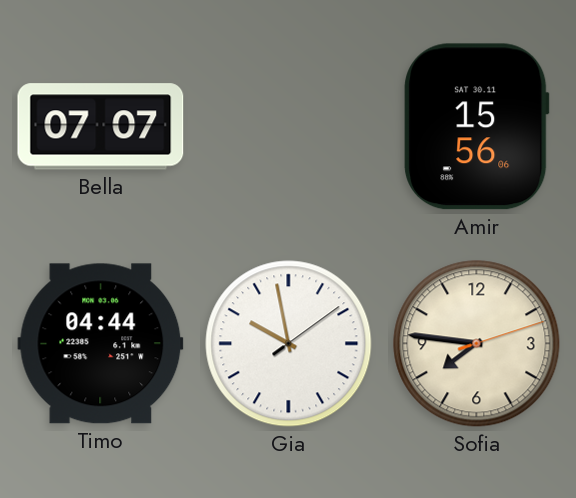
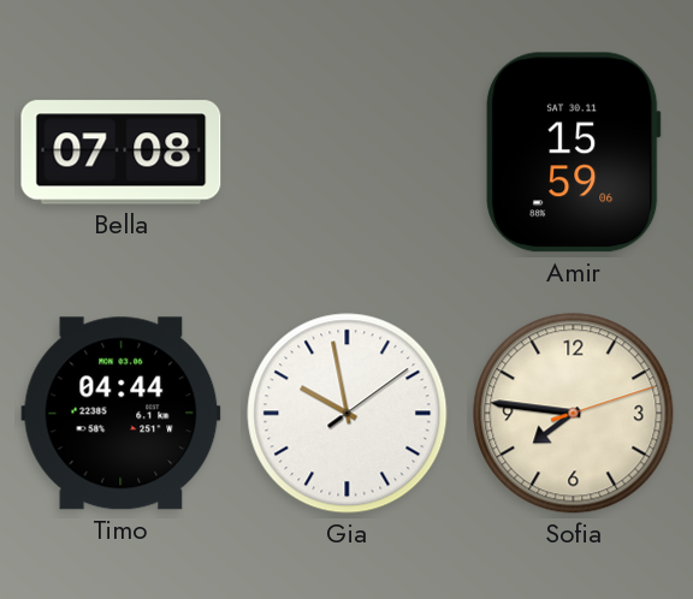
Bella: 07:07 -> 07:08 (122, 153)
Amir: 15:56 -> 15:59 (574, 153)
